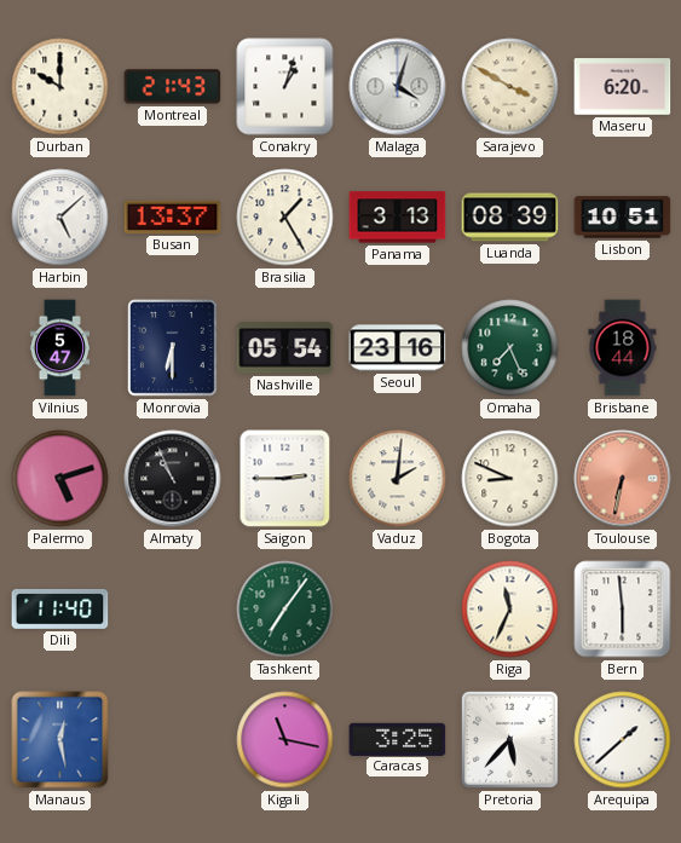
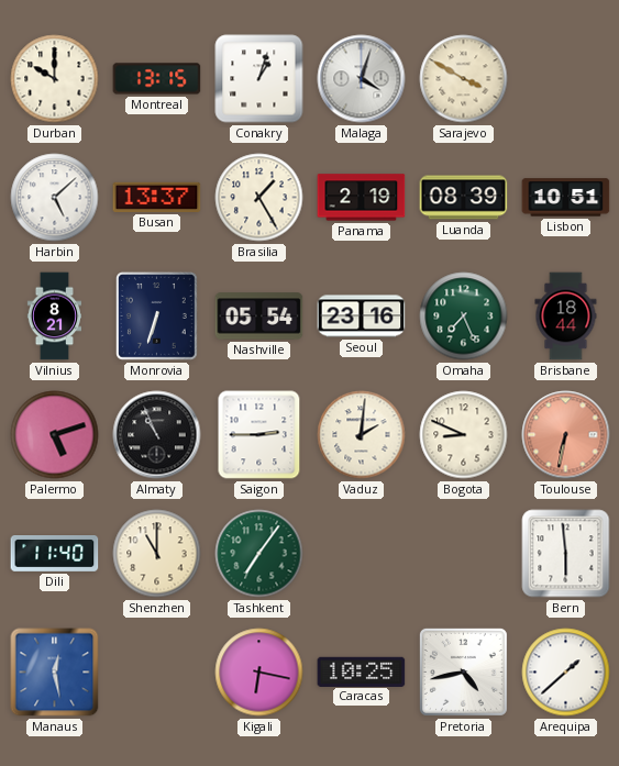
Montreal: 21:43 -> 13:15 (157, 79)
Maseru: 6:20 -> none (623, 87)
Panama: 3:13 -> 2:19 (362, 198)
Vilnius: 5:47 -> 8:21 (54, 317)
Monrovia: 6:30 -> 6:33 (157, 317)
Shenzhen: none -> 11:00 (157, 554)
Riga: 11:34 -> none (510, 610)
Kigali: 11:17 -> 6:17 (259, 673)
Caracas: 3:25 -> 10:25 (362, 671)
Pretoria: 5:37 -> 4:43 (463, 671)
